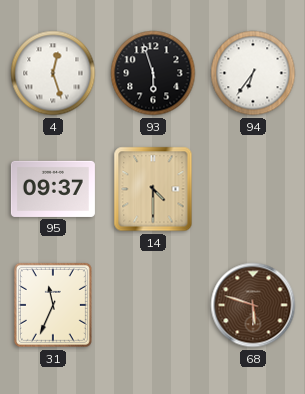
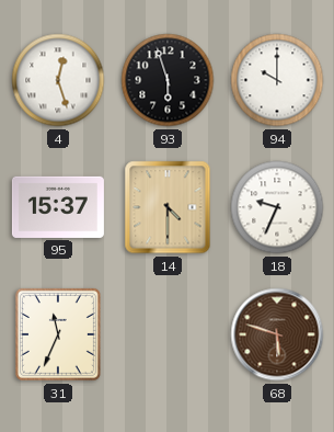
94: 6:36 -> 10:00 (277, 80)
95: 09:37 -> 15:37 (58, 207)
18: none -> 9:34 (277, 207)
